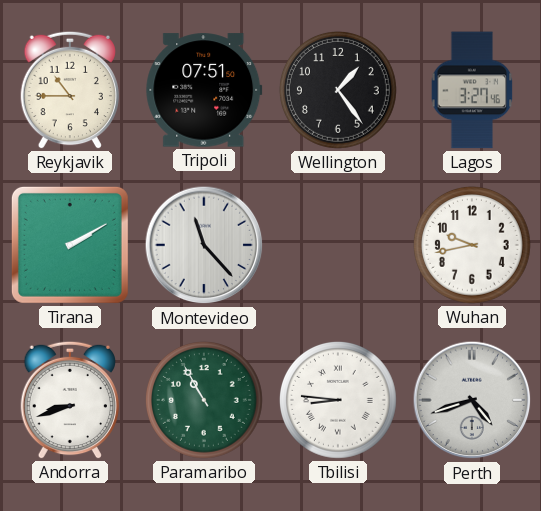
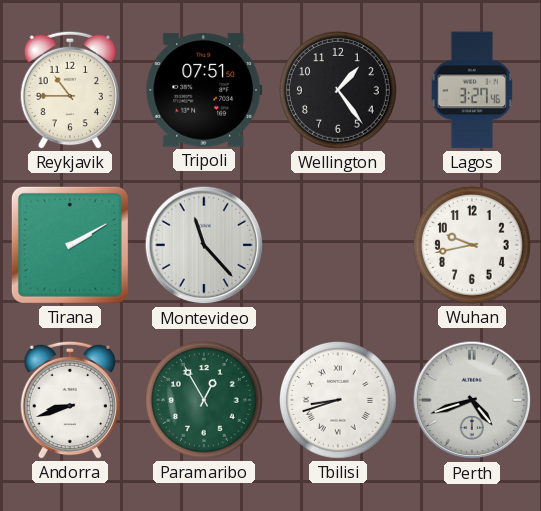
Paramaribo: 10:55 -> 12:55 (204, 400)
Tbilisi: 8:46 -> 8:42 (338, 400)
